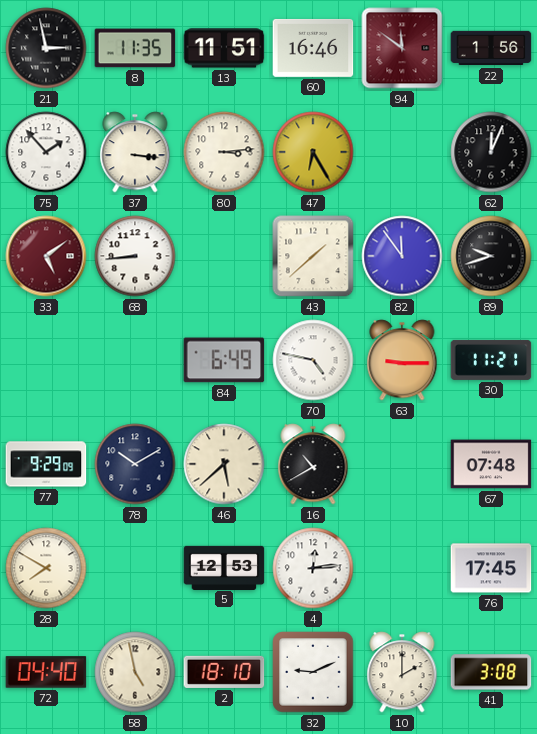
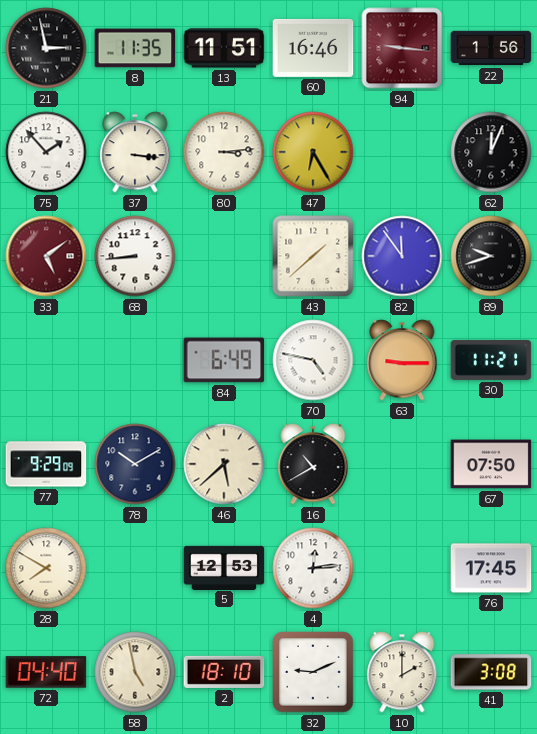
94: 11:51 -> 9:16 (402, 48)
67: 07:48 -> 07:50 (491, 464)
